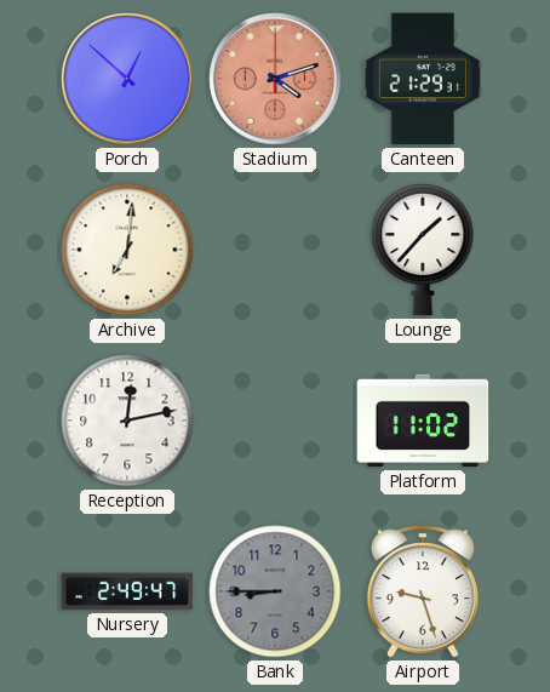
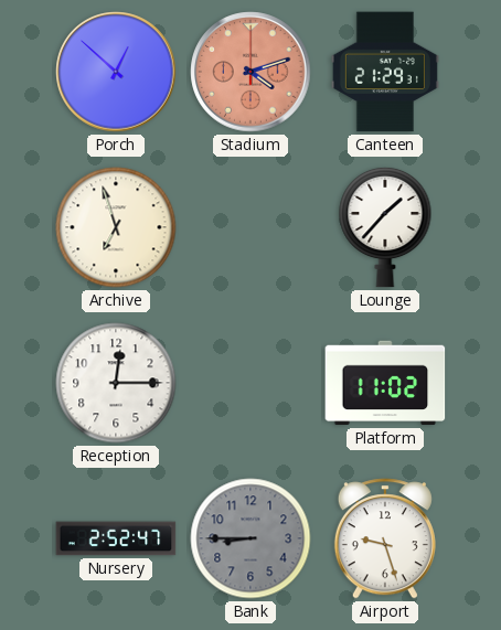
Archive: 7:01 -> 6:57 (116, 227)
Reception: 12:13 -> 12:15 (116, 383)
Nursery: 2:49 -> 2:52 (116, 538)
